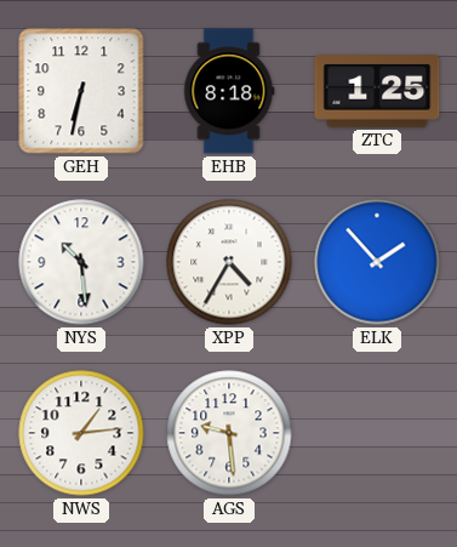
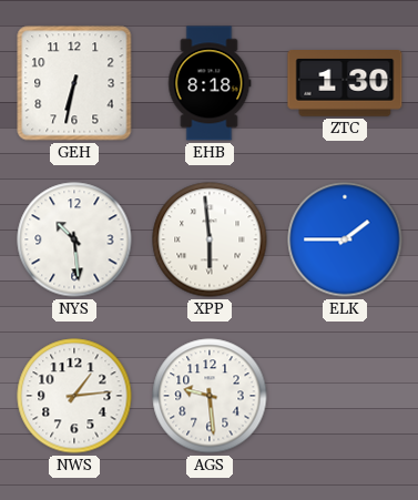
ZTC: 1:25 -> 1:30 (345, 84)
XPP: 4:35 -> 5:59 (210, 239)
ELK: 1:53 -> 1:45 (345, 239)
